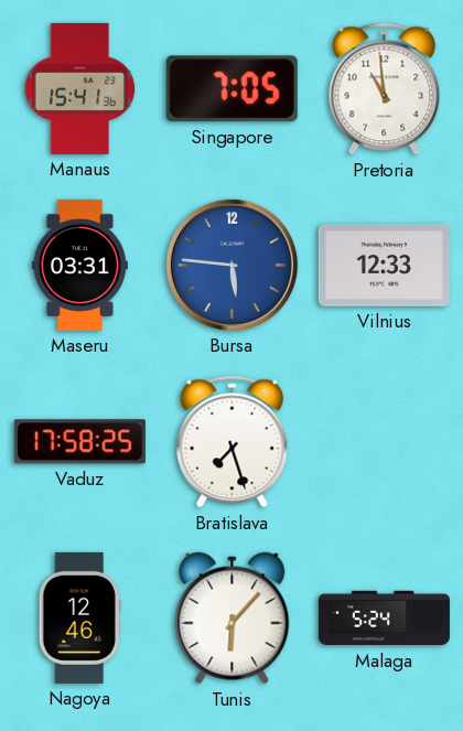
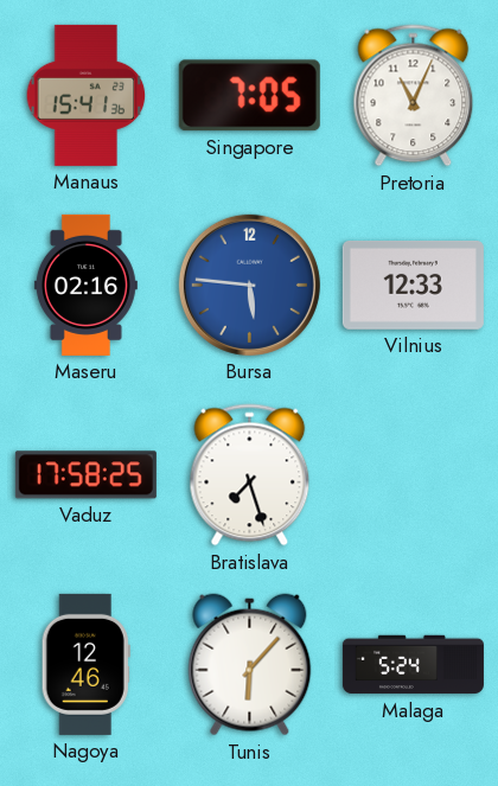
Pretoria: 10:59 -> 11:04 (414, 96)
Maseru: 03:31 -> 02:16 (85, 285)
